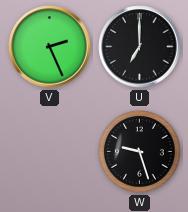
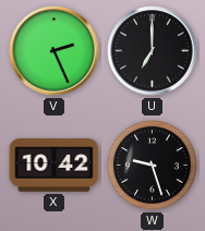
X: none -> 10:42 (55, 166)
